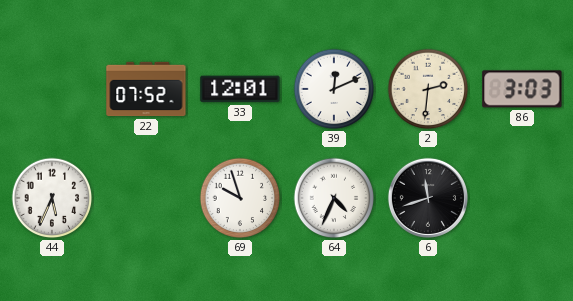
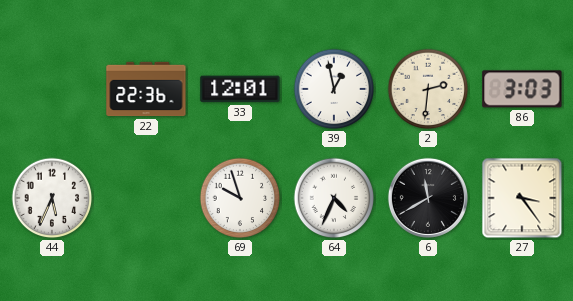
22: 07:52 -> 22:36 (146, 89)
39: 12:11 -> 12:58 (334, 89)
6: 11:42 -> 11:40 (428, 198)
27: none -> 3:24 (522, 198)
